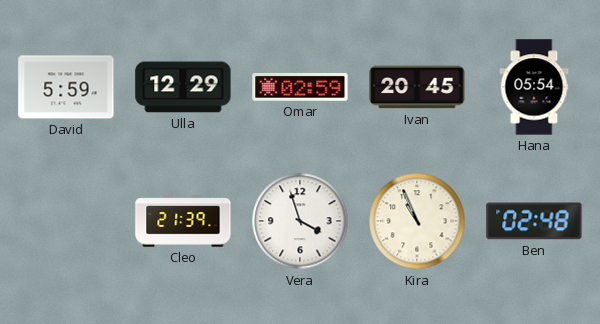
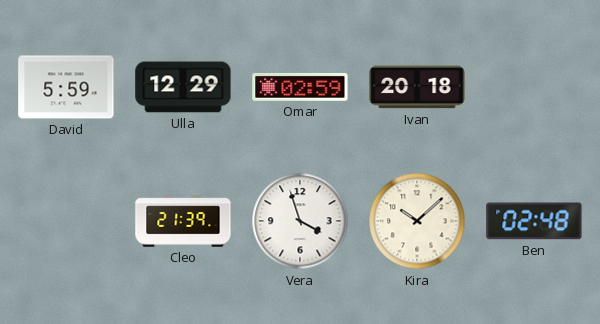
Ivan: 20:45 -> 20:18 (417, 87)
Hana: 05:54 -> none (534, 87)
Kira: 10:56 -> 10:08 (417, 221)
